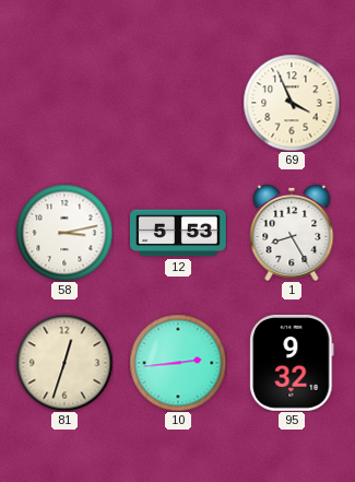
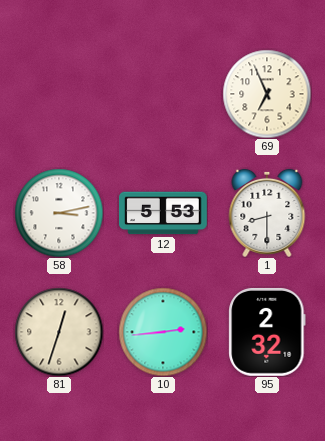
69: 3:56 -> 6:56 (267, 94)
1: 8:25 -> 8:30 (267, 213)
95: 9:32 -> 2:32 (267, 332)
